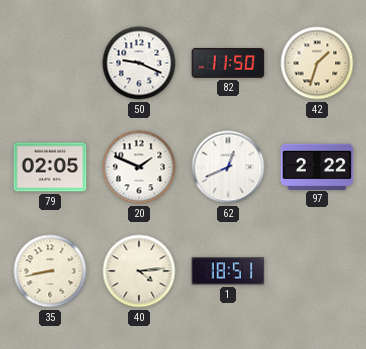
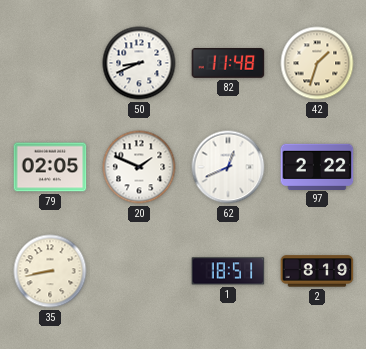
50: 9:19 -> 8:41 (139, 63)
82: 11:50 -> 11:48 (228, 63)
40: 4:14 -> none (139, 271)
2: none -> 8:19 (317, 271)
